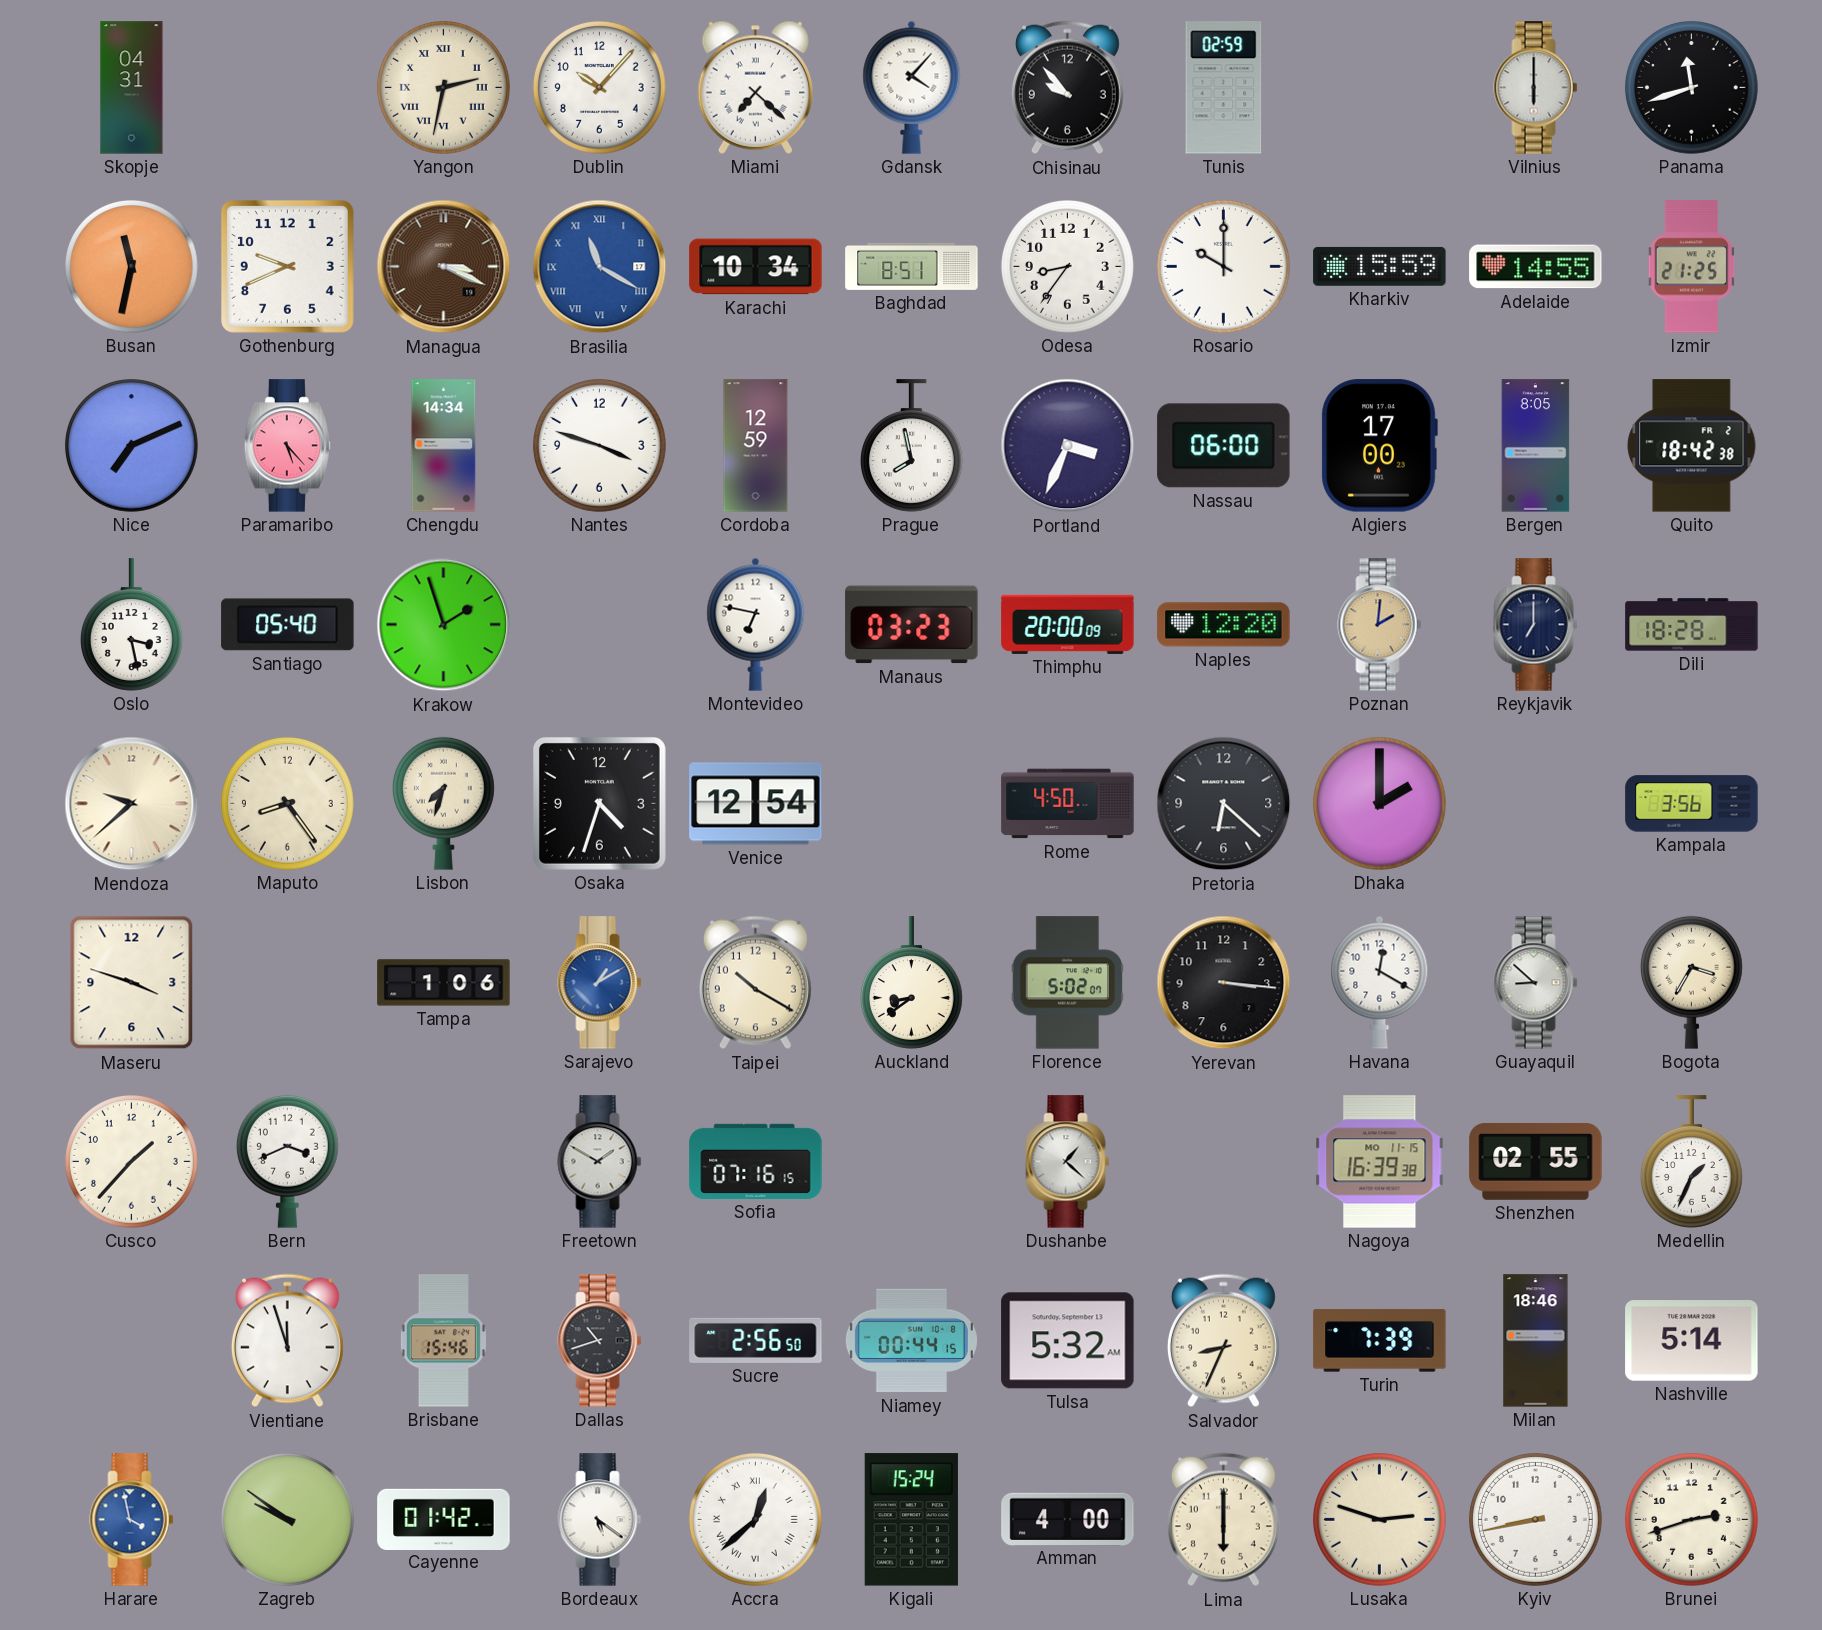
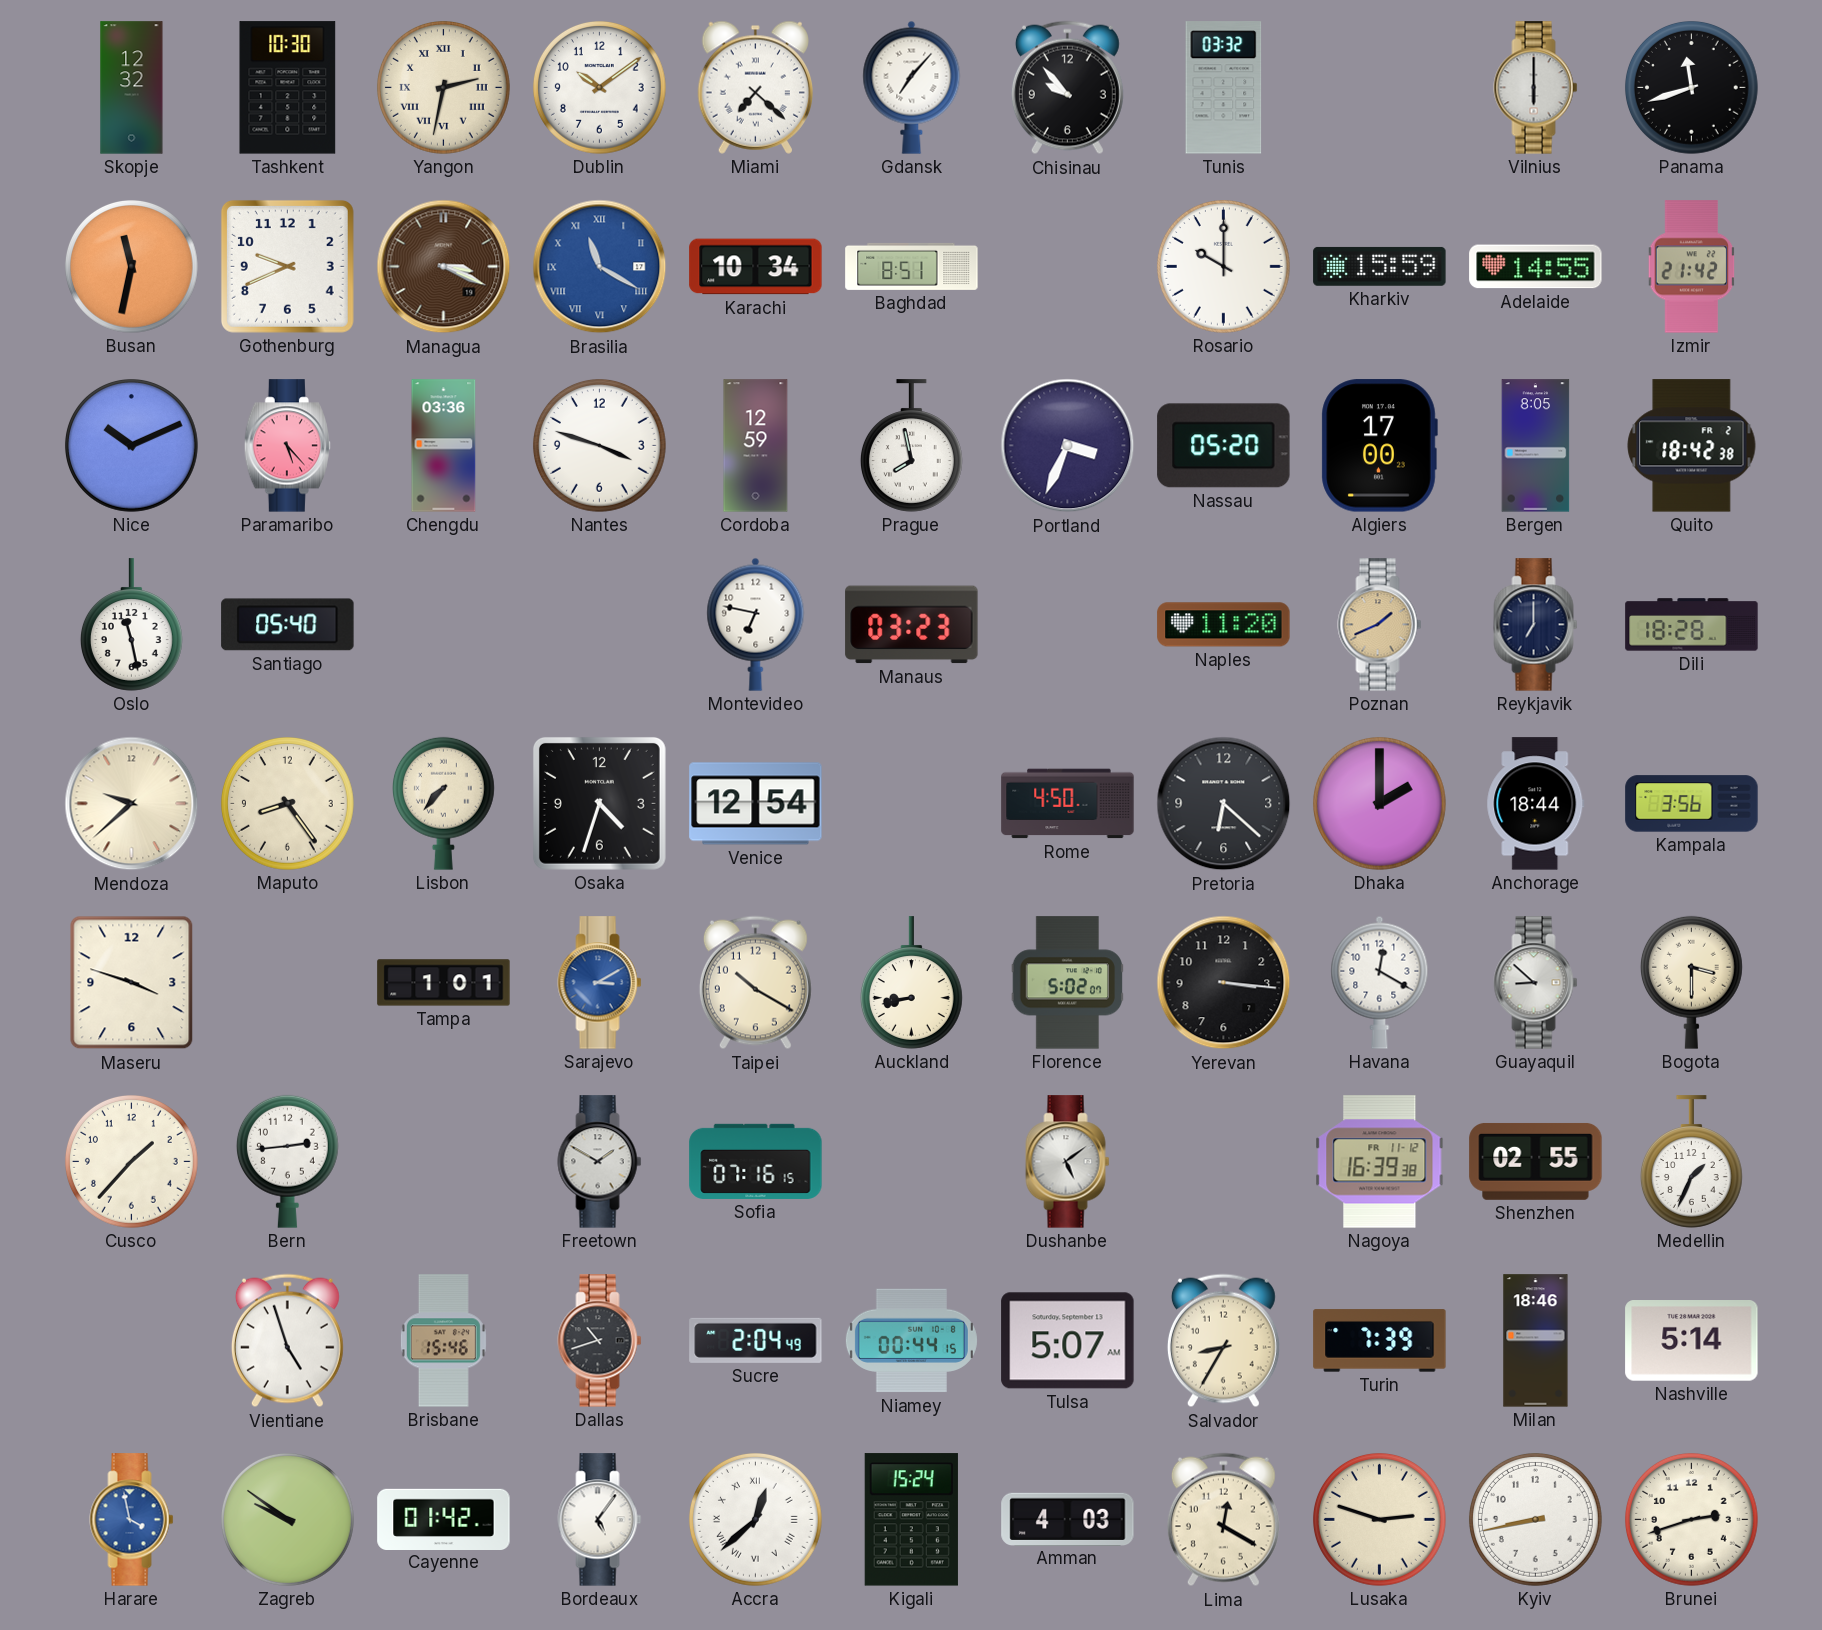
Skopje: 04:31 -> 12:32 (132, 88)
Tashkent: none -> 10:30 (288, 88)
Dublin: 10:07 -> 10:09 (600, 88)
Gdansk: 4:07 -> 7:07 (912, 87)
Tunis: 02:59 -> 03:32 (1224, 88)
Odesa: 8:36 -> none (1068, 267)
Izmir: 21:25 -> 21:42 (1692, 267)
Nice: 7:11 -> 10:11 (132, 446)
Chengdu: 14:34 -> 03:36 (444, 446)
Nassau: 06:00 -> 05:20 (1224, 446)
Oslo: 3:28 -> 11:28 (131, 625)
Krakow: 1:57 -> none (444, 625)
Thimphu: 20:00 -> none (1068, 624)
Naples: 12:20 -> 11:20 (1224, 625)
Poznan: 2:01 -> 1:41 (1380, 625)
Lisbon: 7:33 -> 7:37 (443, 803)
Anchorage: none -> 18:44 (1536, 804)
Tampa: 1:06 -> 1:01 (444, 983)
Sarajevo: 1:10 -> 3:10 (600, 983)
Auckland: 8:39 -> 8:43 (911, 983)
Bogota: 3:35 -> 3:30 (1691, 982)
Bern: 3:41 -> 2:44 (287, 1161)
Dushanbe: 1:22 -> 5:09 (1068, 1162)
Nagoya date: MO 11-15 -> FR 11-12 (1380, 1162)
Vientiane: 11:57 -> 4:57 (287, 1341)
Sucre: 2:56 -> 2:04 (756, 1340)
Tulsa: 5:32 -> 5:07 (1068, 1341)
Salvador: 8:34 -> 8:35 (1223, 1341)
Bordeaux: 5:21 -> 5:06 (600, 1520)
Amman: 4:00 -> 4:03 (1068, 1519)
Lima: 6:00 -> 12:20 (1223, 1520)
